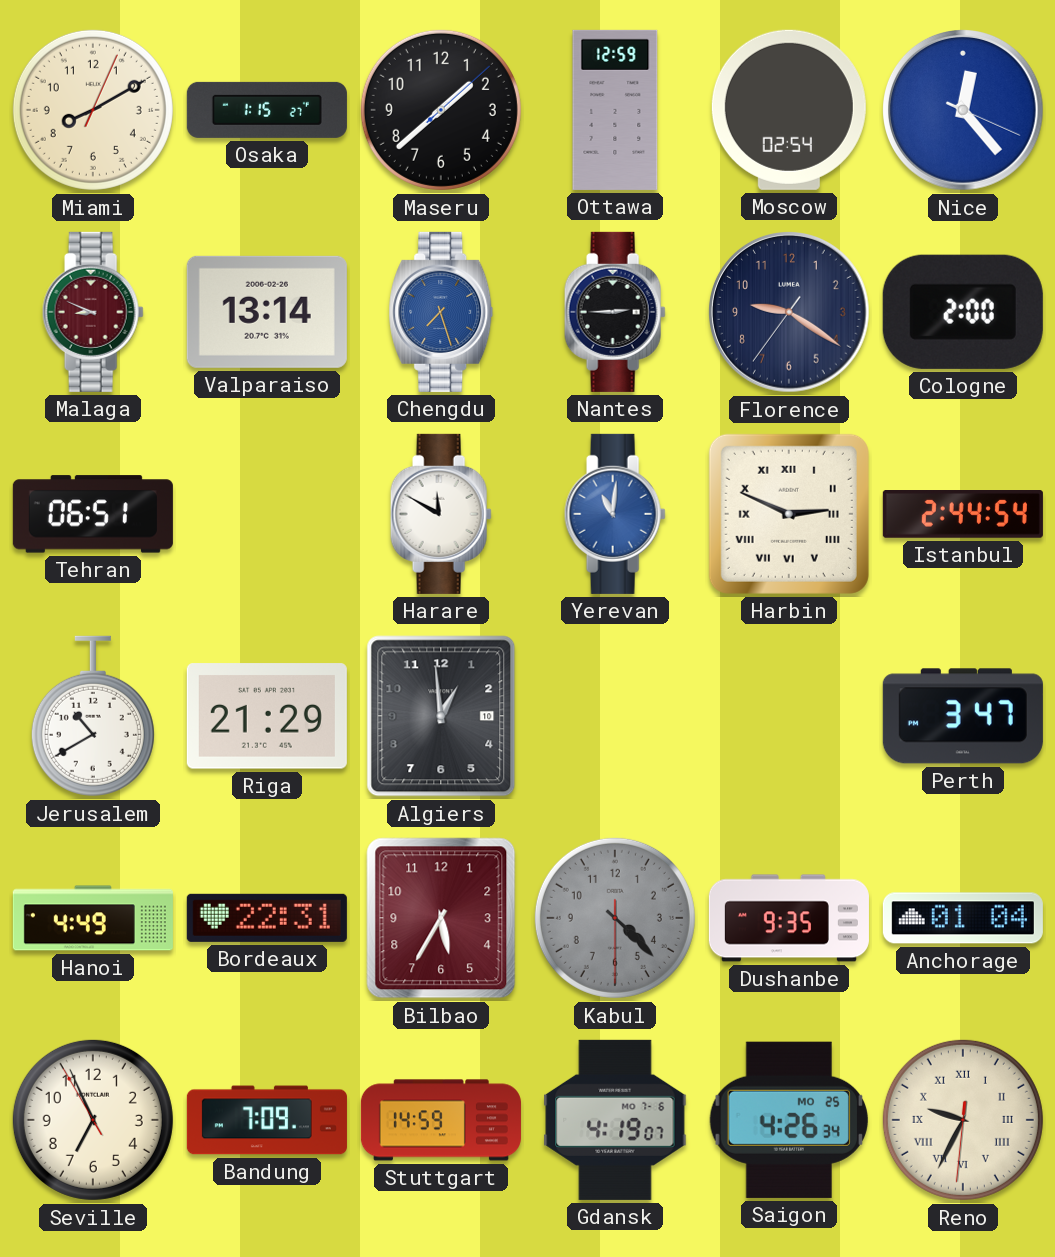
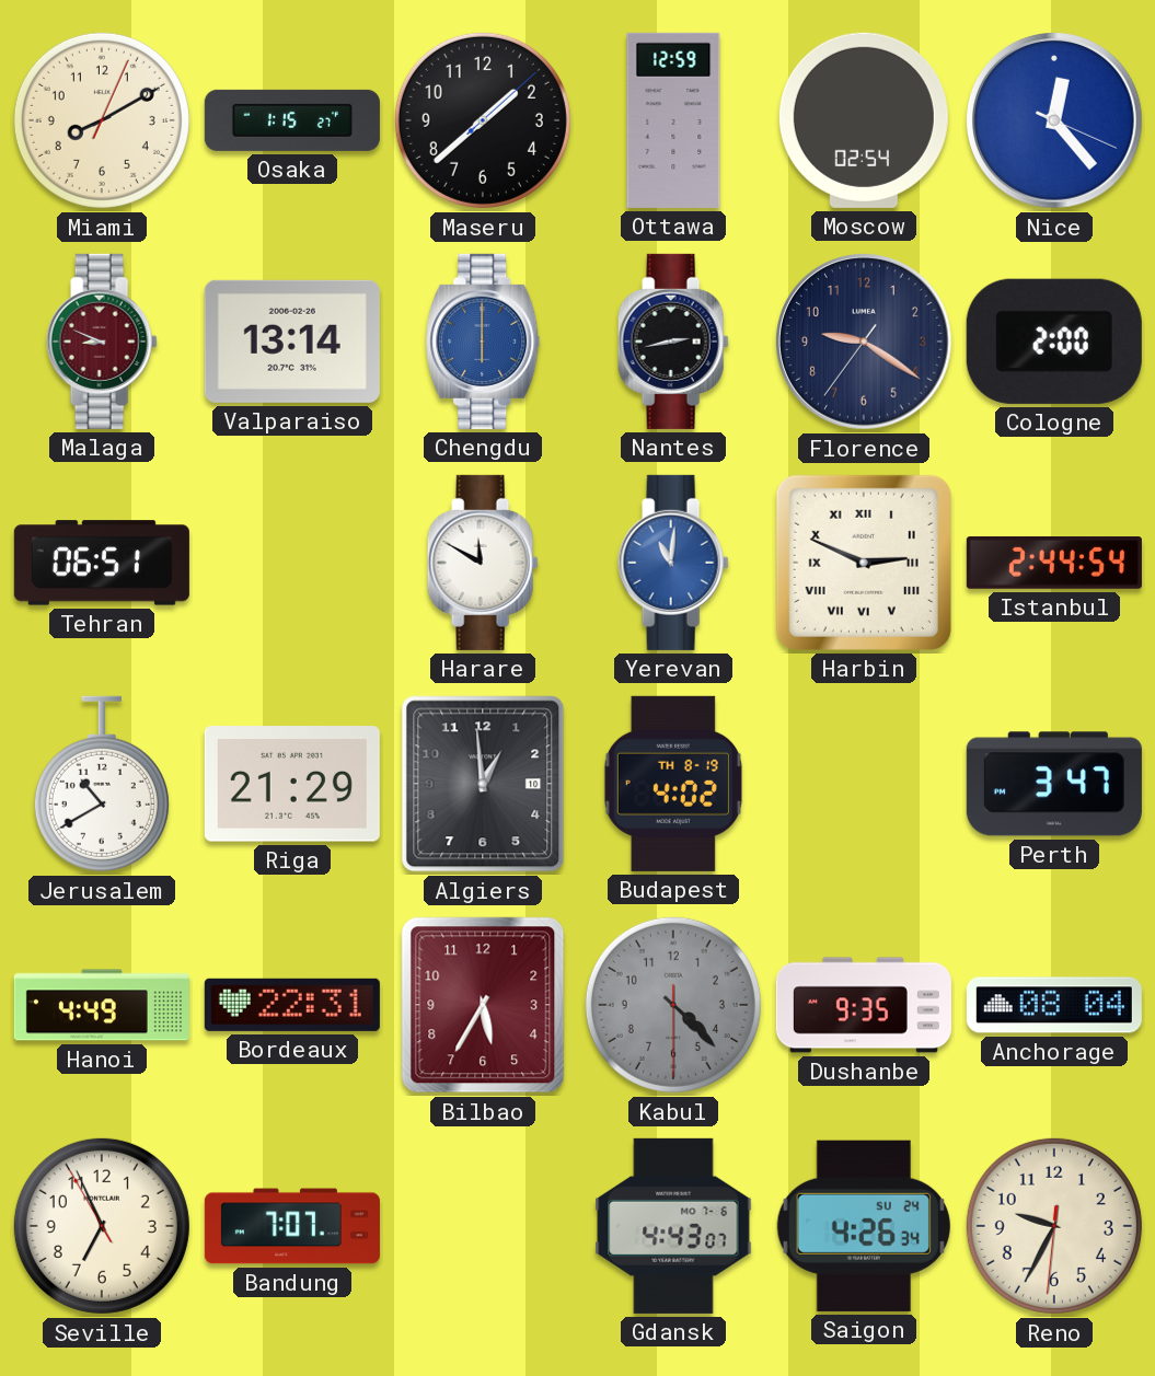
Chengdu: 7:27 -> 6:00 (483, 342)
Nantes: 2:45 -> 2:43 (673, 342)
Budapest: none -> 4:02 (673, 784)
Anchorage: 01:04 -> 08:04 (1054, 1005)
Bandung: 7:09 -> 7:07 (292, 1226)
Stuttgart: 14:59 -> none (441, 1120)
Gdansk: 4:19 -> 4:43 (673, 1226)
Saigon date: MO 25 -> SU 24 (864, 1226)
Reno numerals: Roman -> Arabic (1054, 1226)
